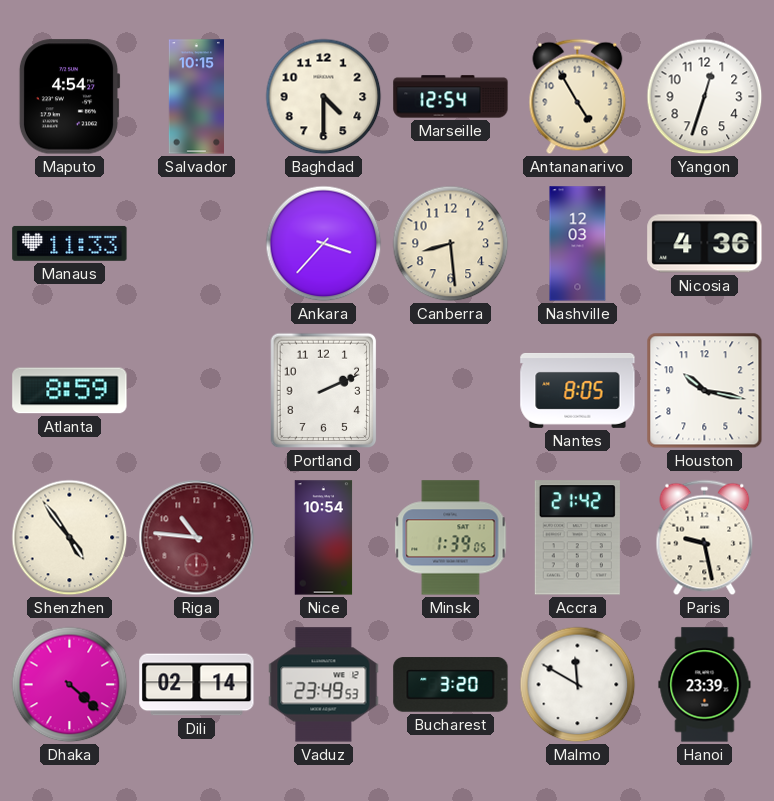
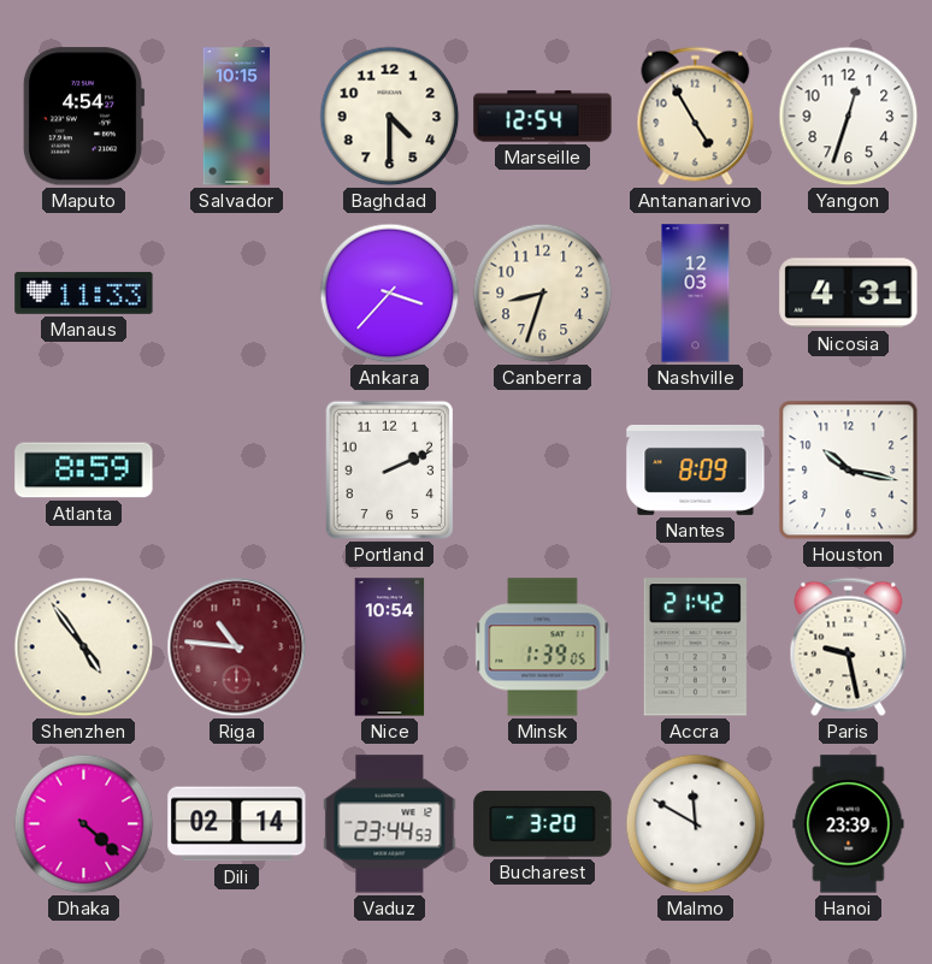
Canberra: 8:29 -> 8:33 (543, 294)
Nicosia: 4:36 -> 4:31 (849, 294)
Nantes: 8:05 -> 8:09 (696, 469)
Vaduz: 23:49 -> 23:44 (390, 824)
